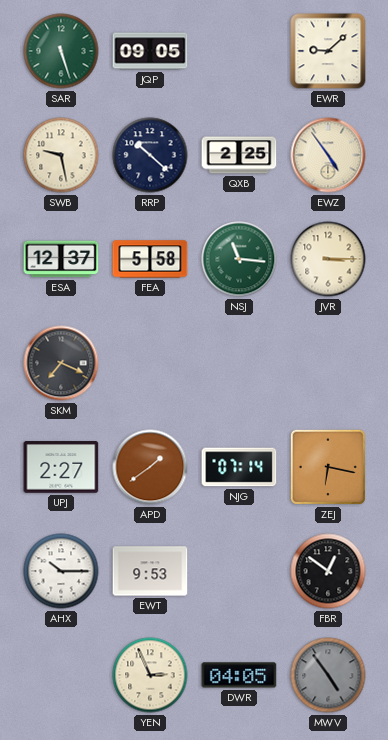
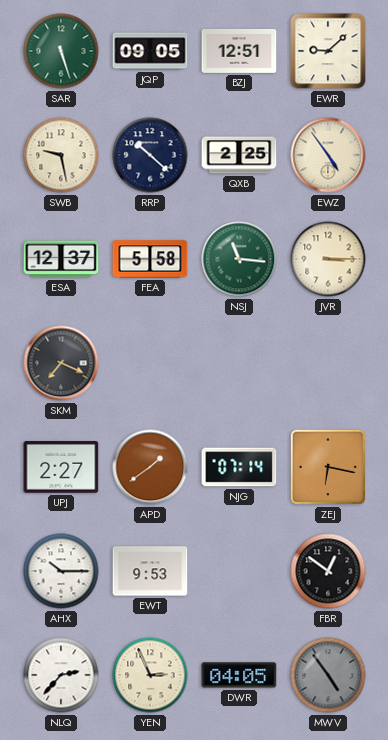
BZJ: none -> 12:51 (239, 51)
NLQ: none -> 2:37 (61, 675)
